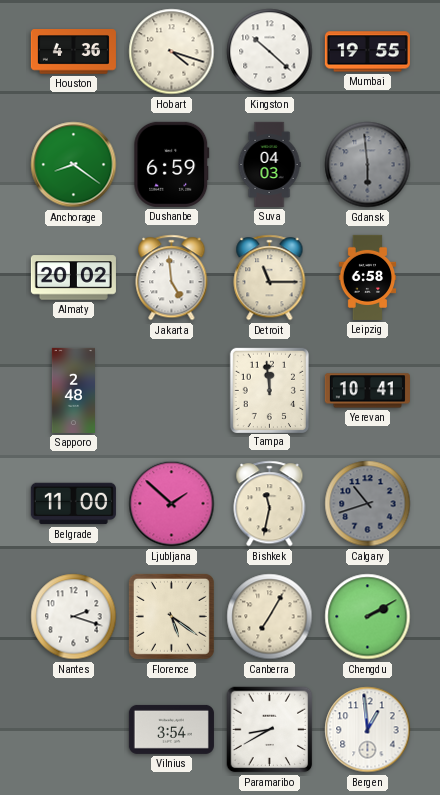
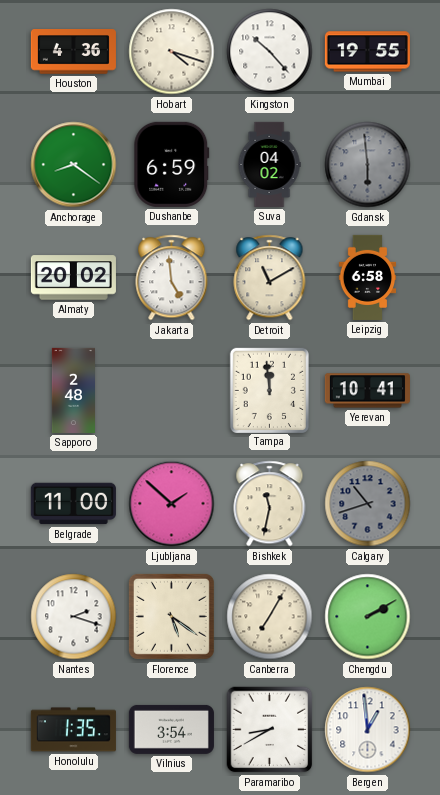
Kingston: 10:22 -> 10:23 (270, 52)
Suva: 04:03 -> 04:02 (269, 164)
Detroit: 11:15 -> 11:10 (270, 278)
Honolulu: none -> 1:35 (73, 730)
